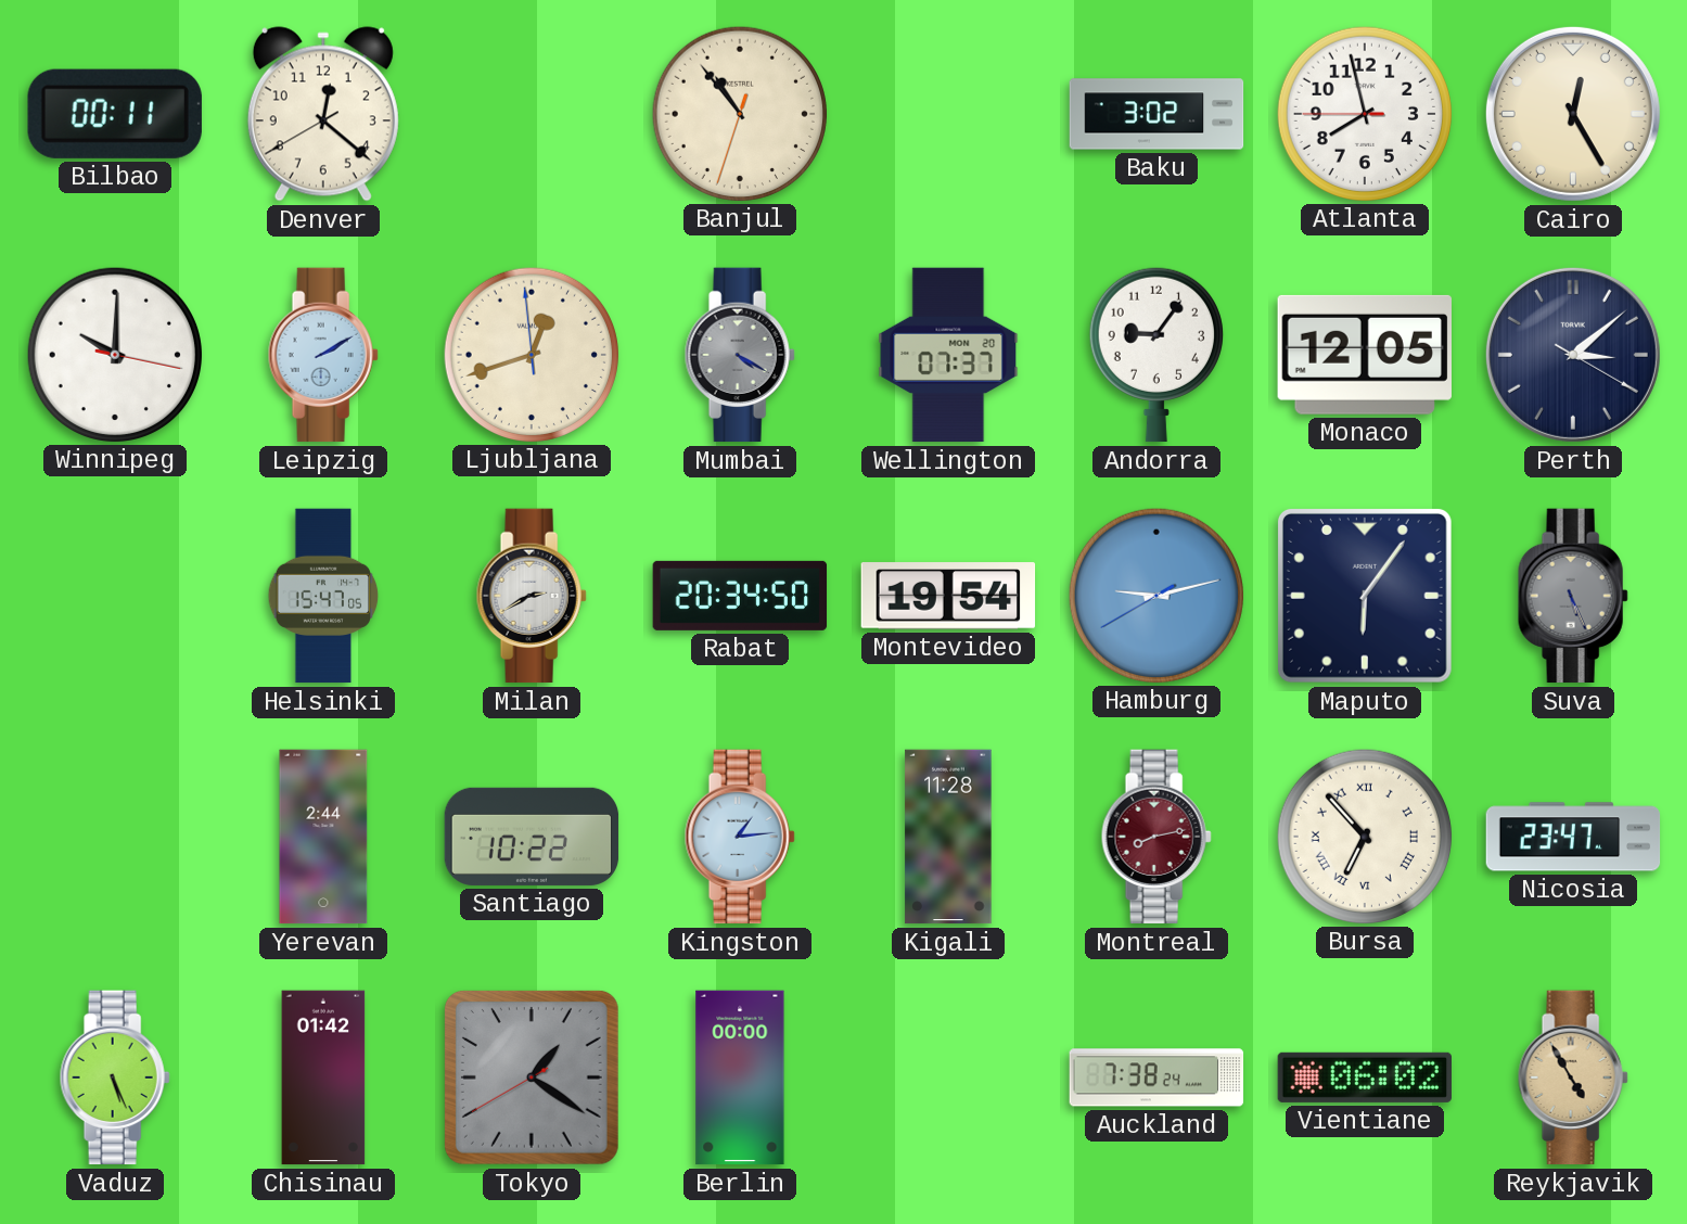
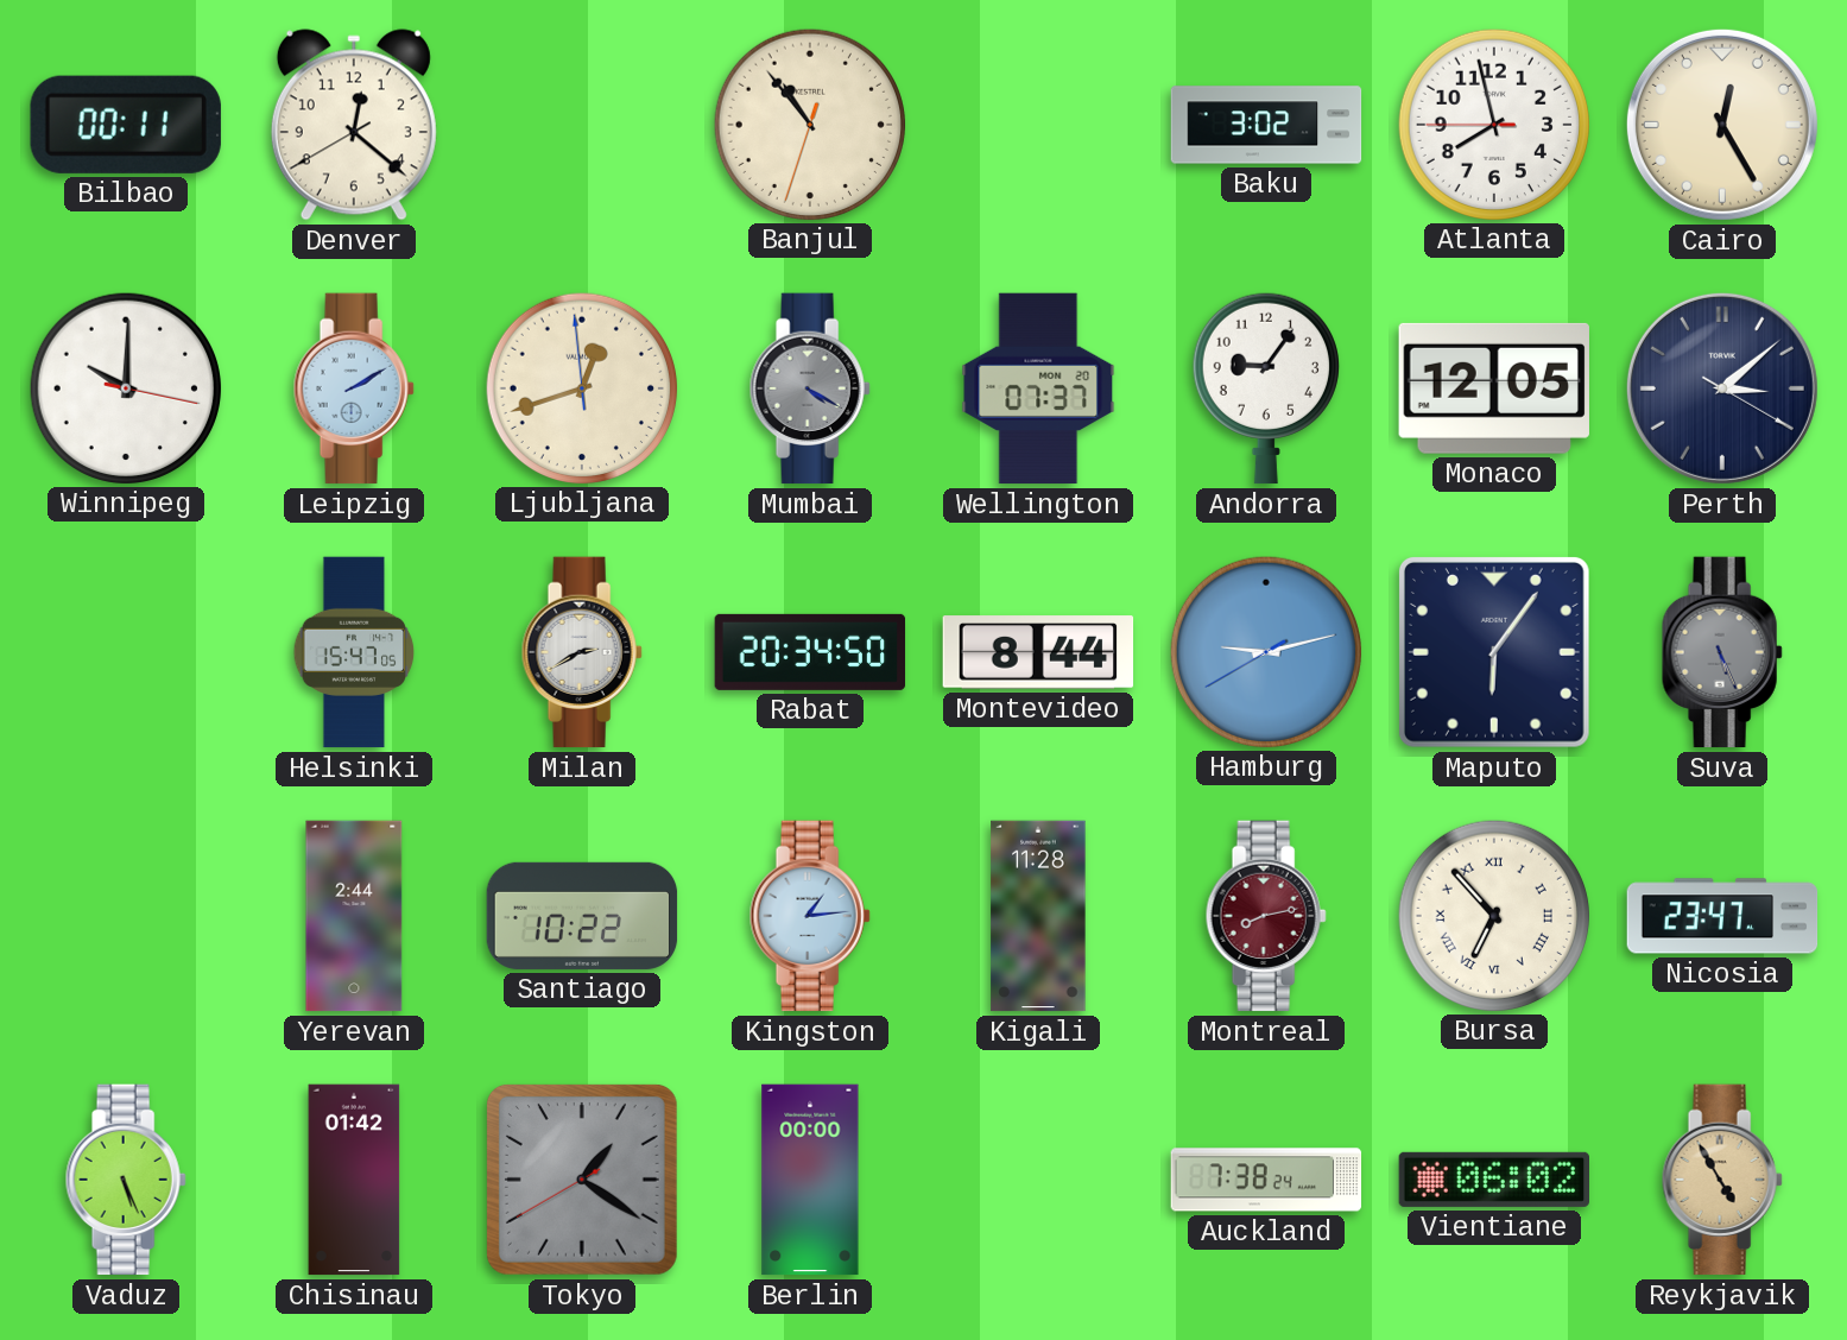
Montevideo: 19:54 -> 8:44 (1038, 652)
